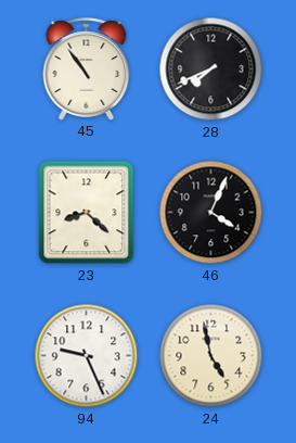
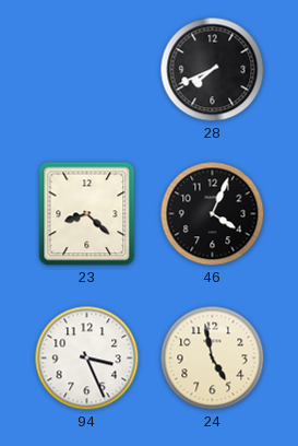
45: 10:54 -> none (87, 69)
94: 9:26 -> 3:26 (87, 359)
